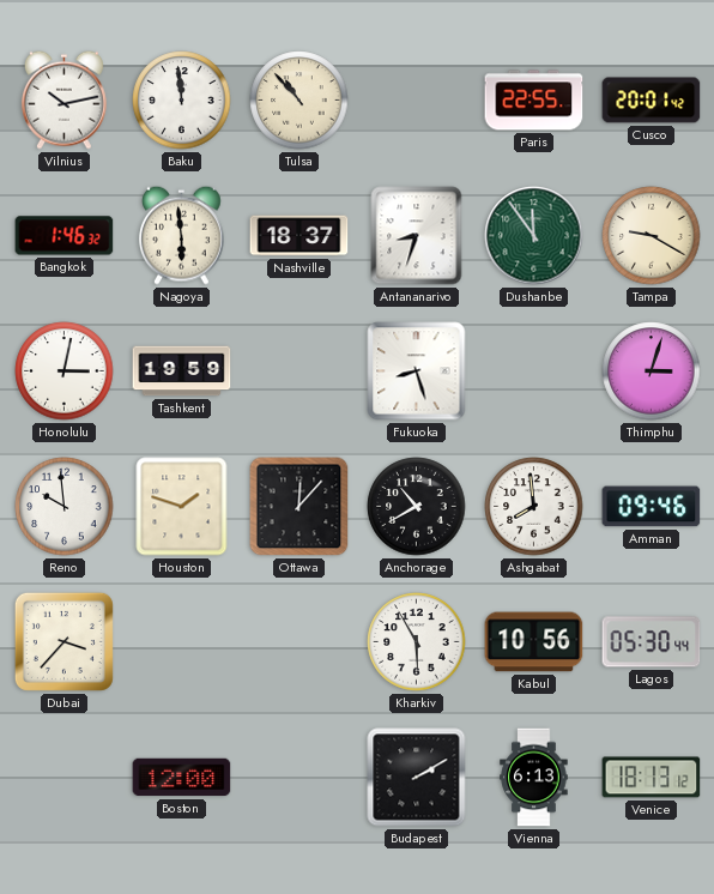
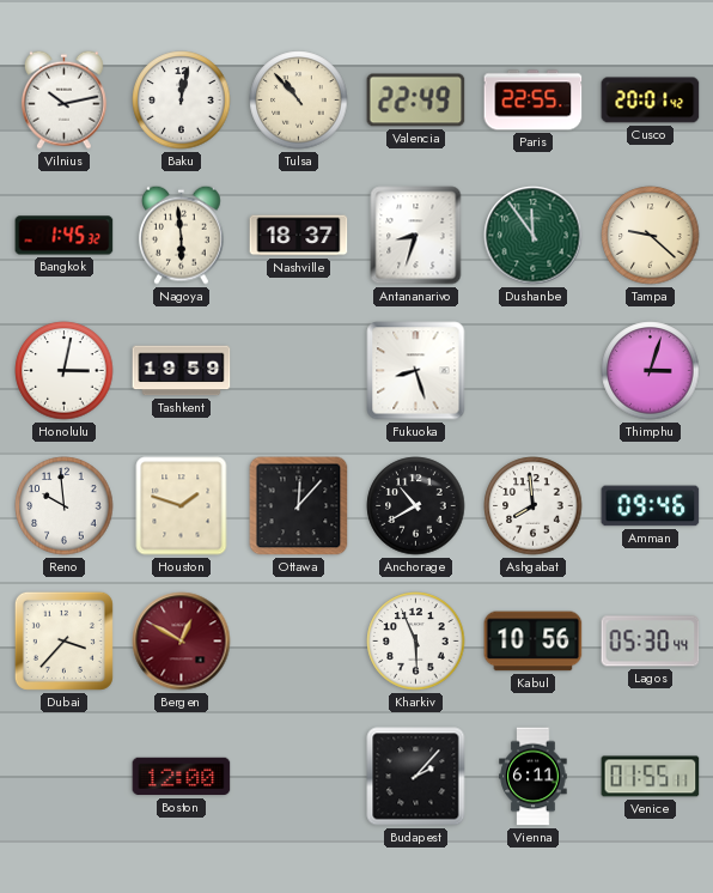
Baku: 11:59 -> 12:02 (182, 101)
Valencia: none -> 22:49 (416, 101)
Bangkok: 1:46 -> 1:45 (65, 236)
Tampa: 9:20 -> 9:22 (651, 236)
Bergen: none -> 12:50 (182, 642)
Kharkiv: 5:55 -> 5:56 (416, 642)
Budapest: 2:10 -> 2:07 (416, 777)
Vienna: 6:13 -> 6:11 (534, 777)
Venice: 18:13 -> 01:55 (651, 777)
